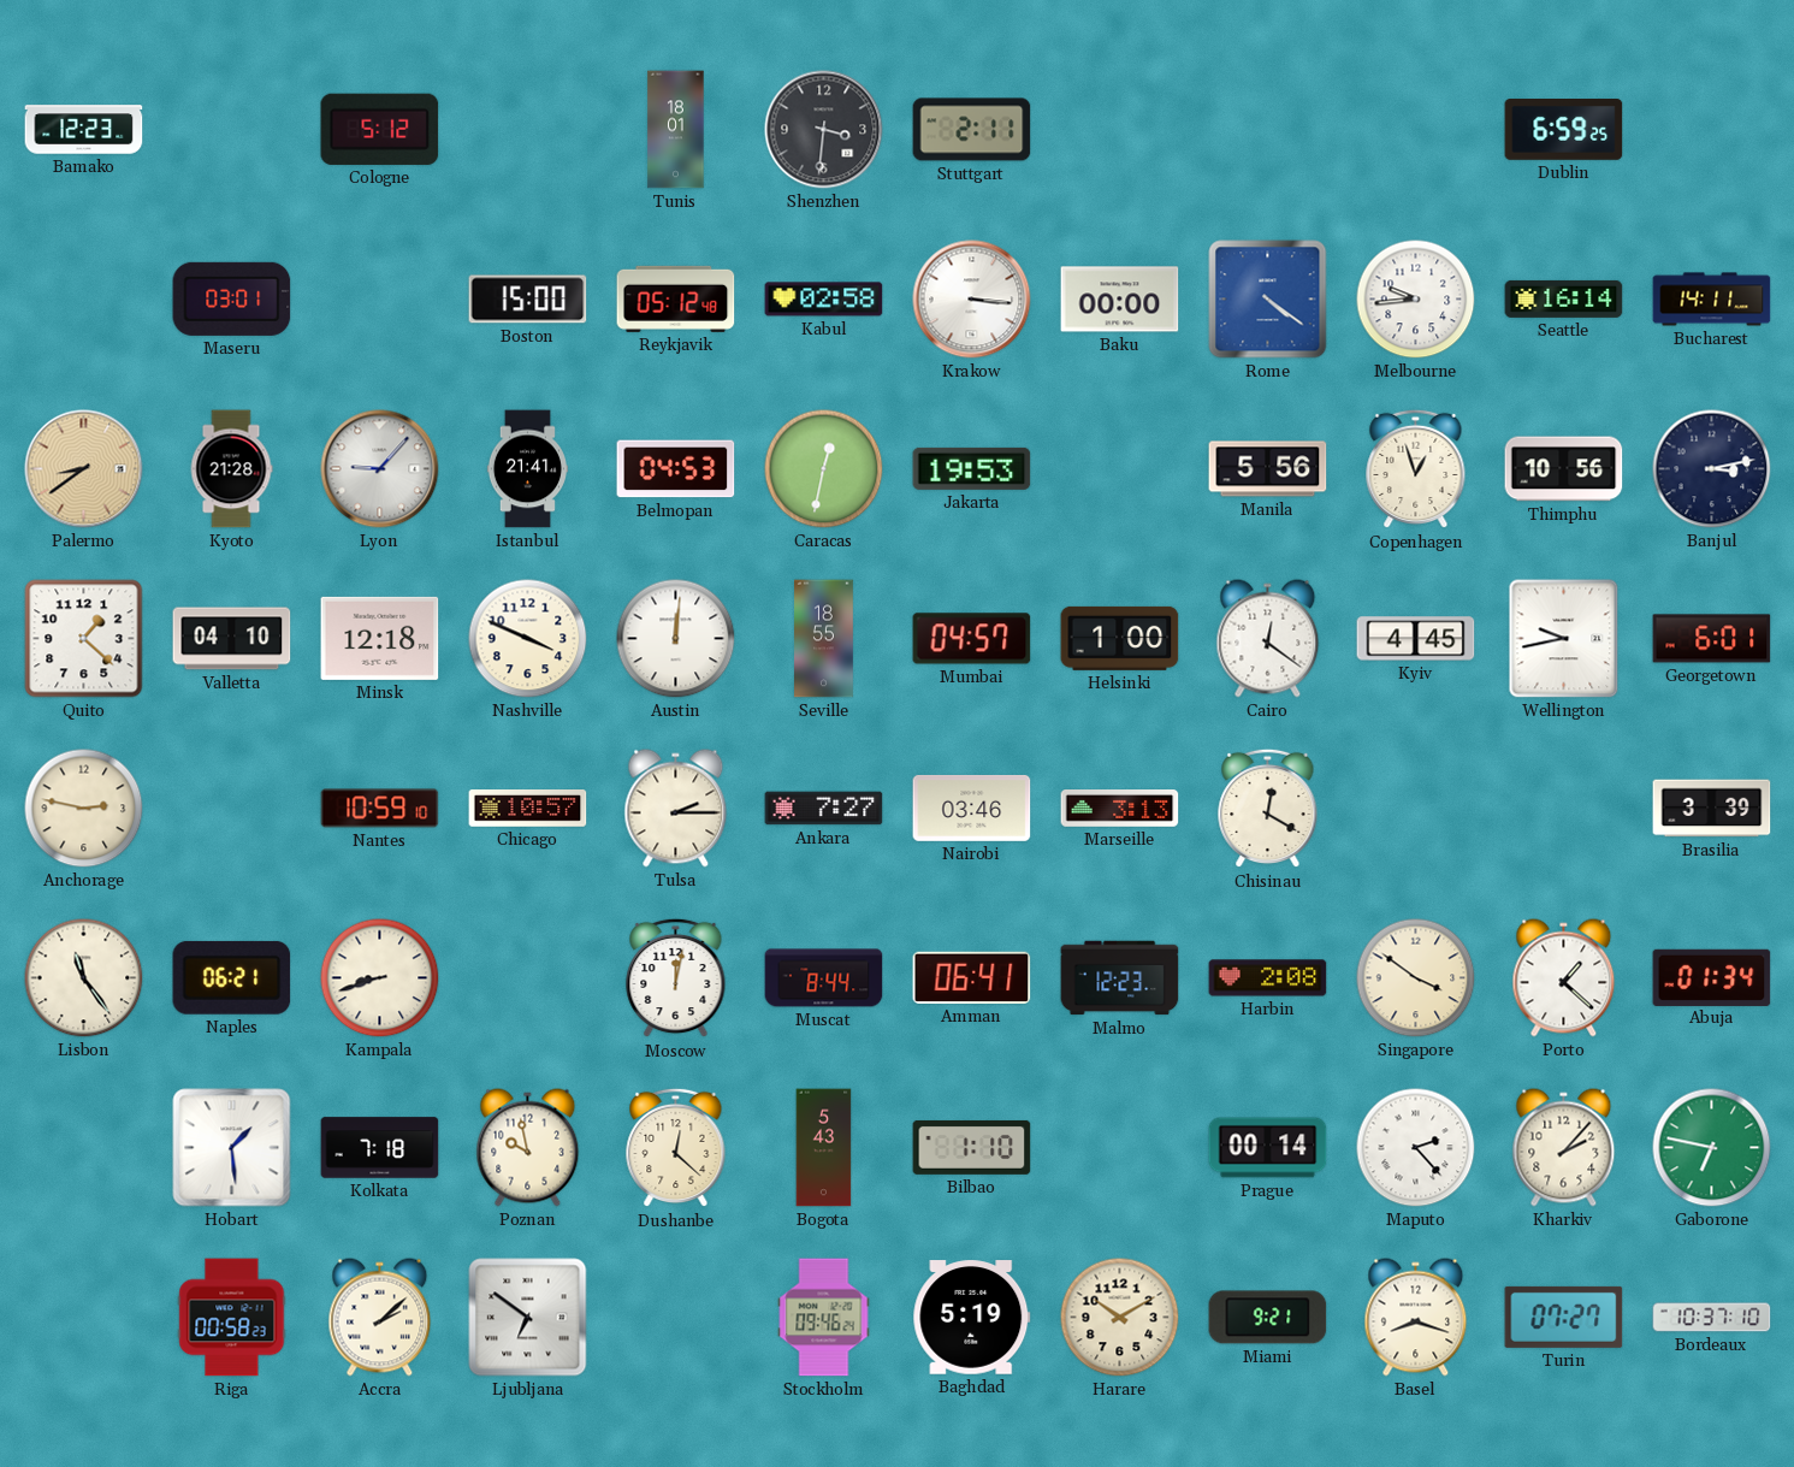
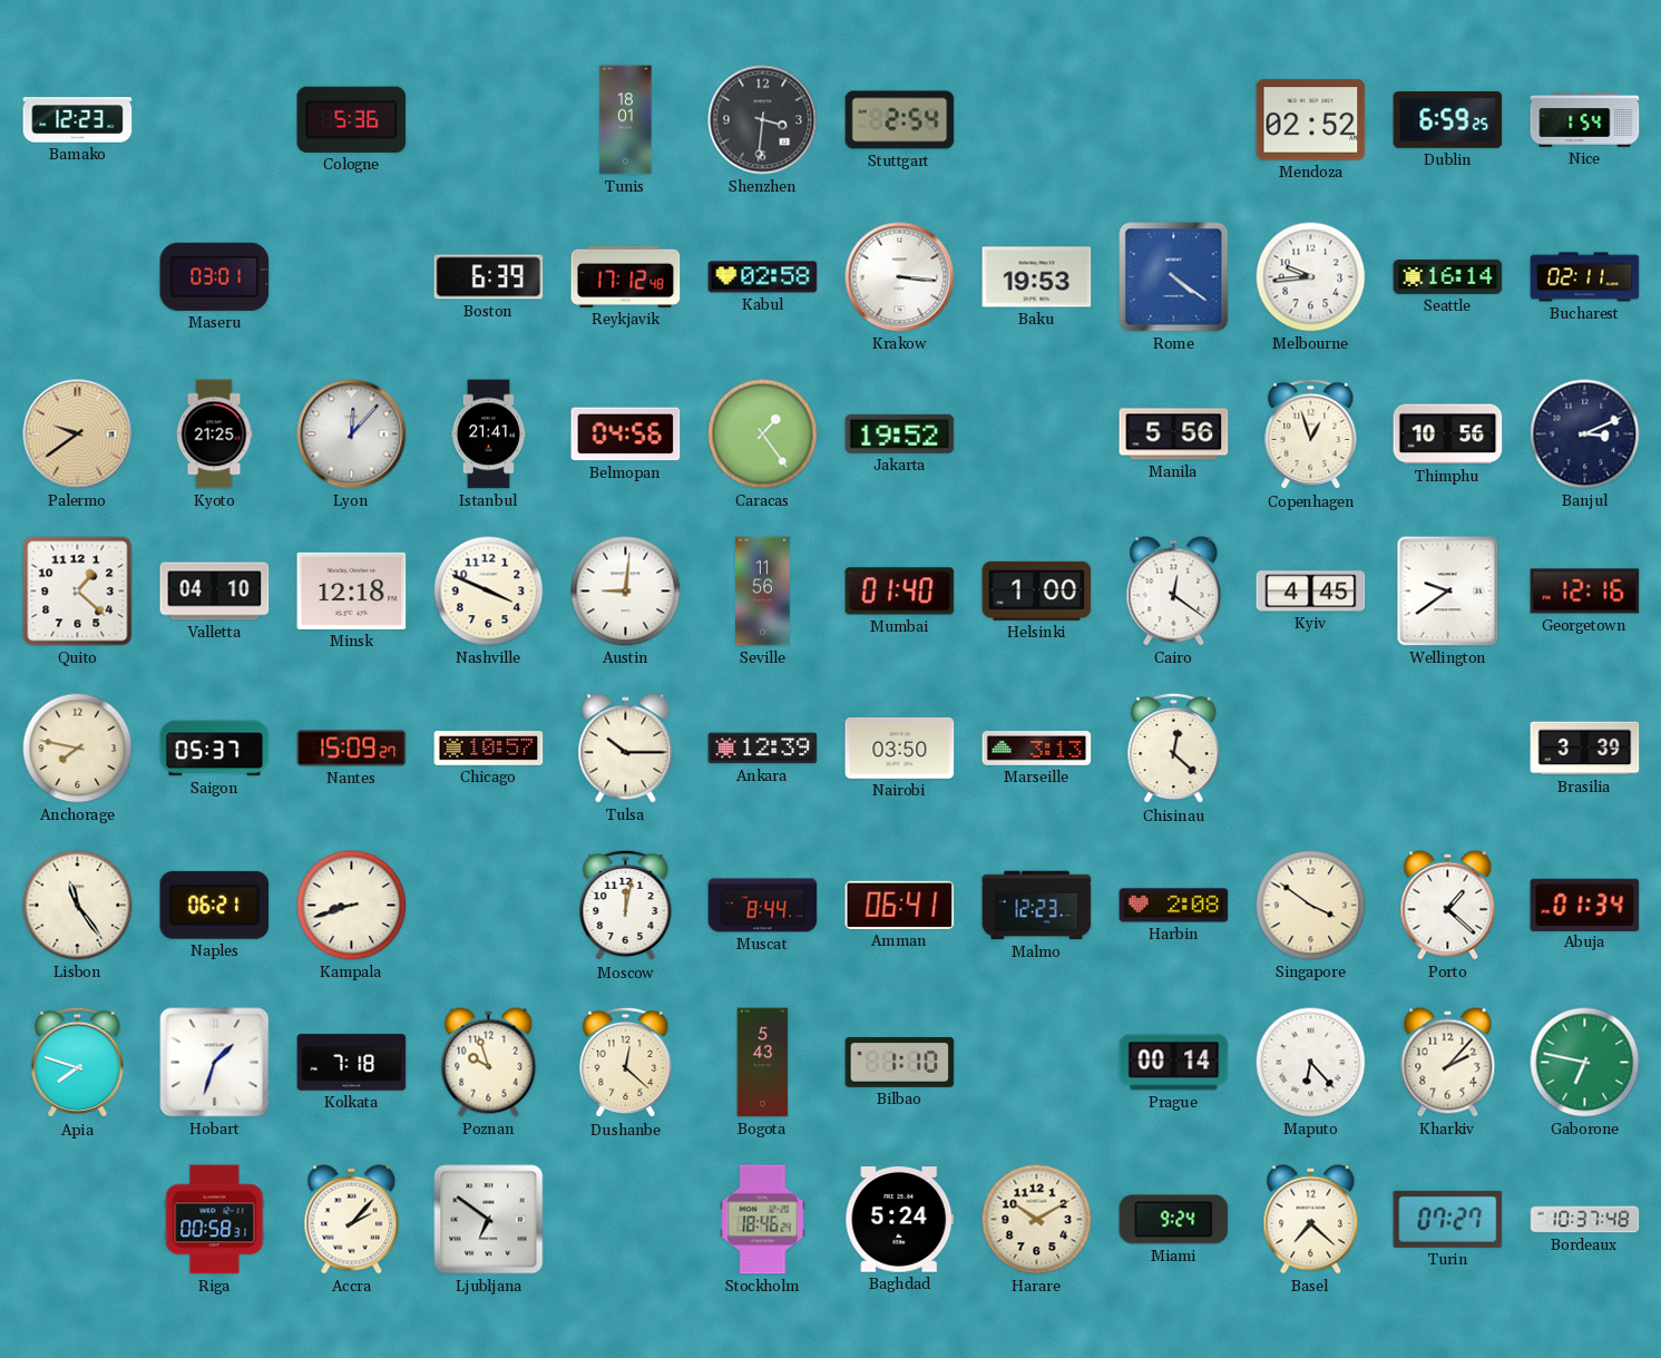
Cologne: 5:12 -> 5:36 (352, 119)
Stuttgart: 2:11 -> 2:54 (900, 120)
Mendoza: none -> 02:52 (1311, 120)
Nice: none -> 1:54 (1585, 120)
Boston: 15:00 -> 6:39 (489, 277)
Reykjavik: 05:12 -> 17:12 (626, 276)
Baku: 00:00 -> 19:53 (1037, 277)
Bucharest: 14:11 -> 02:11 (1585, 277)
Palermo: 8:39 -> 9:39 (78, 434)
Kyoto: 21:28 -> 21:25 (214, 434)
Lyon: 9:07 -> 12:07 (352, 434)
Belmopan: 04:53 -> 04:56 (626, 434)
Caracas: 12:32 -> 1:24 (763, 434)
Jakarta: 19:53 -> 19:52 (900, 433)
Banjul: 3:13 -> 3:11 (1585, 434)
Austin: 12:01 -> 9:01 (626, 592)
Seville: 18:55 -> 11:56 (763, 592)
Mumbai: 04:57 -> 01:40 (900, 592)
Wellington: 9:43 -> 9:39 (1448, 592)
Georgetown: 6:01 -> 12:16 (1585, 592)
Anchorage: 2:47 -> 7:47 (78, 749)
Saigon: none -> 05:37 (215, 749)
Nantes: 10:59 -> 15:09 (352, 749)
Tulsa: 2:15 -> 10:15 (626, 749)
Ankara: 7:27 -> 12:39 (763, 749)
Nairobi: 03:46 -> 03:50 (900, 748)
Chisinau: 12:20 -> 12:22 (1174, 749)
Apia: none -> 7:48 (78, 1063)
Hobart: 1:29 -> 1:33 (215, 1063)
Poznan: 9:58 -> 9:57 (489, 1063)
Maputo: 2:23 -> 6:23 (1311, 1063)
Riga: 00:58:23 -> 00:58:31 (215, 1220)
Accra: 2:08 -> 2:07 (352, 1220)
Stockholm: 09:46 -> 18:46 (763, 1220)
Baghdad: 5:19 -> 5:24 (900, 1220)
Miami: 9:21 -> 9:24 (1174, 1220)
Basel: 8:18 -> 7:22 (1311, 1220)
Bordeaux: 10:37:10 -> 10:37:48 (1585, 1220)
